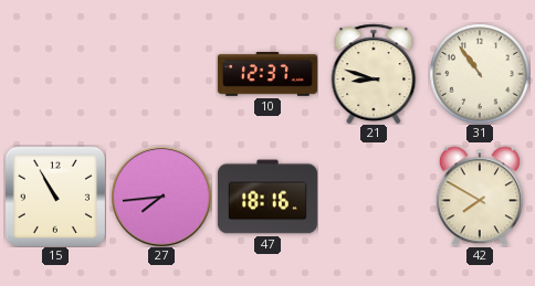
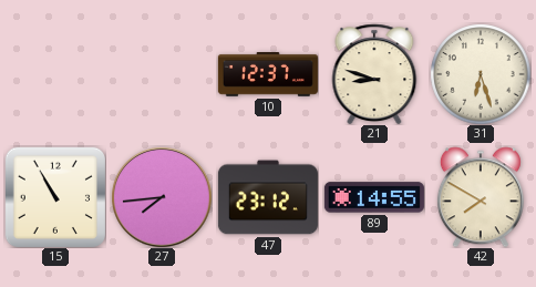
31: 10:54 -> 6:27 (481, 74)
47: 18:16 -> 23:12 (268, 197)
89: none -> 14:55 (374, 197)
